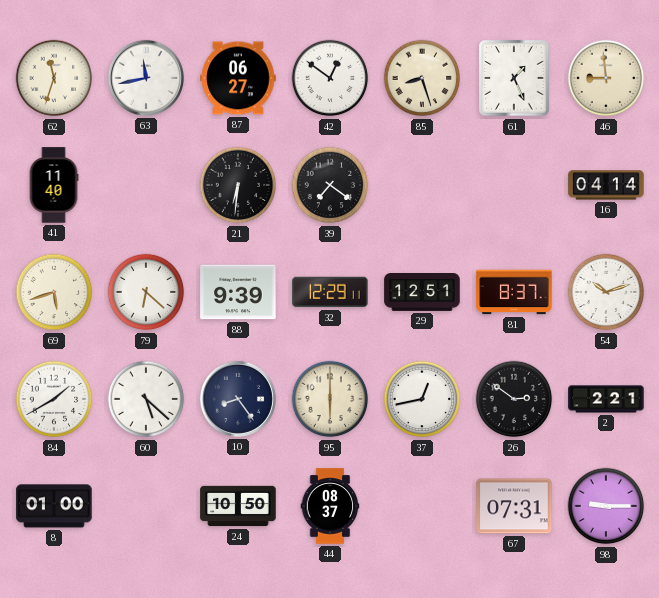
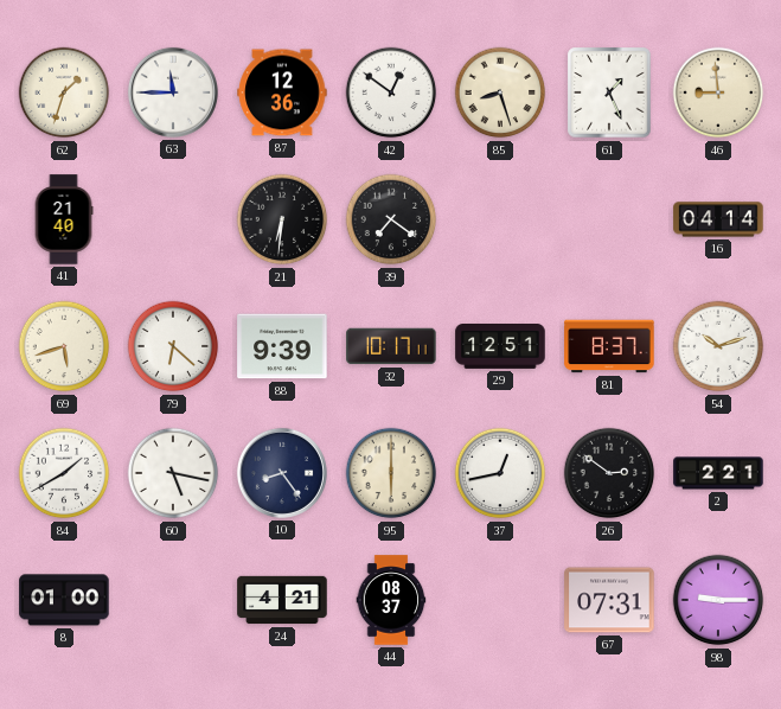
62: 11:33 -> 1:33 (64, 92)
63: 11:43 -> 11:45 (173, 92)
87: 06:27 -> 12:36 (282, 92)
41: 11:40 -> 21:40 (64, 219)
32: 12:29 -> 10:17 (391, 346)
60: 5:22 -> 5:17 (173, 473)
24: 10:50 -> 4:21 (282, 600)
